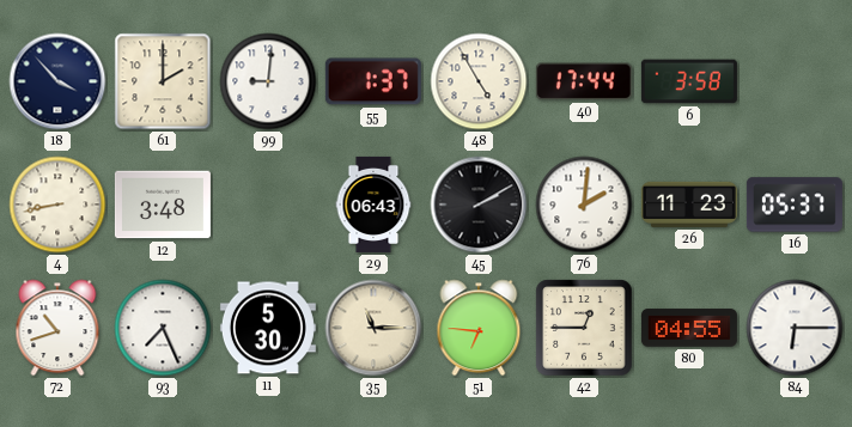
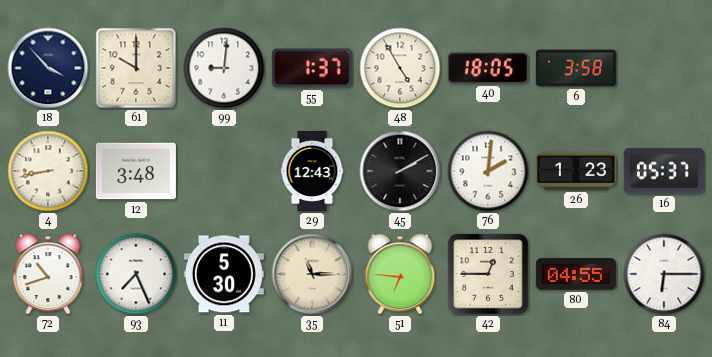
61: 2:00 -> 10:00 (136, 68)
40: 17:44 -> 18:05 (488, 68)
29: 06:43 -> 12:43 (312, 171)
26: 11:23 -> 1:23 (576, 171)
